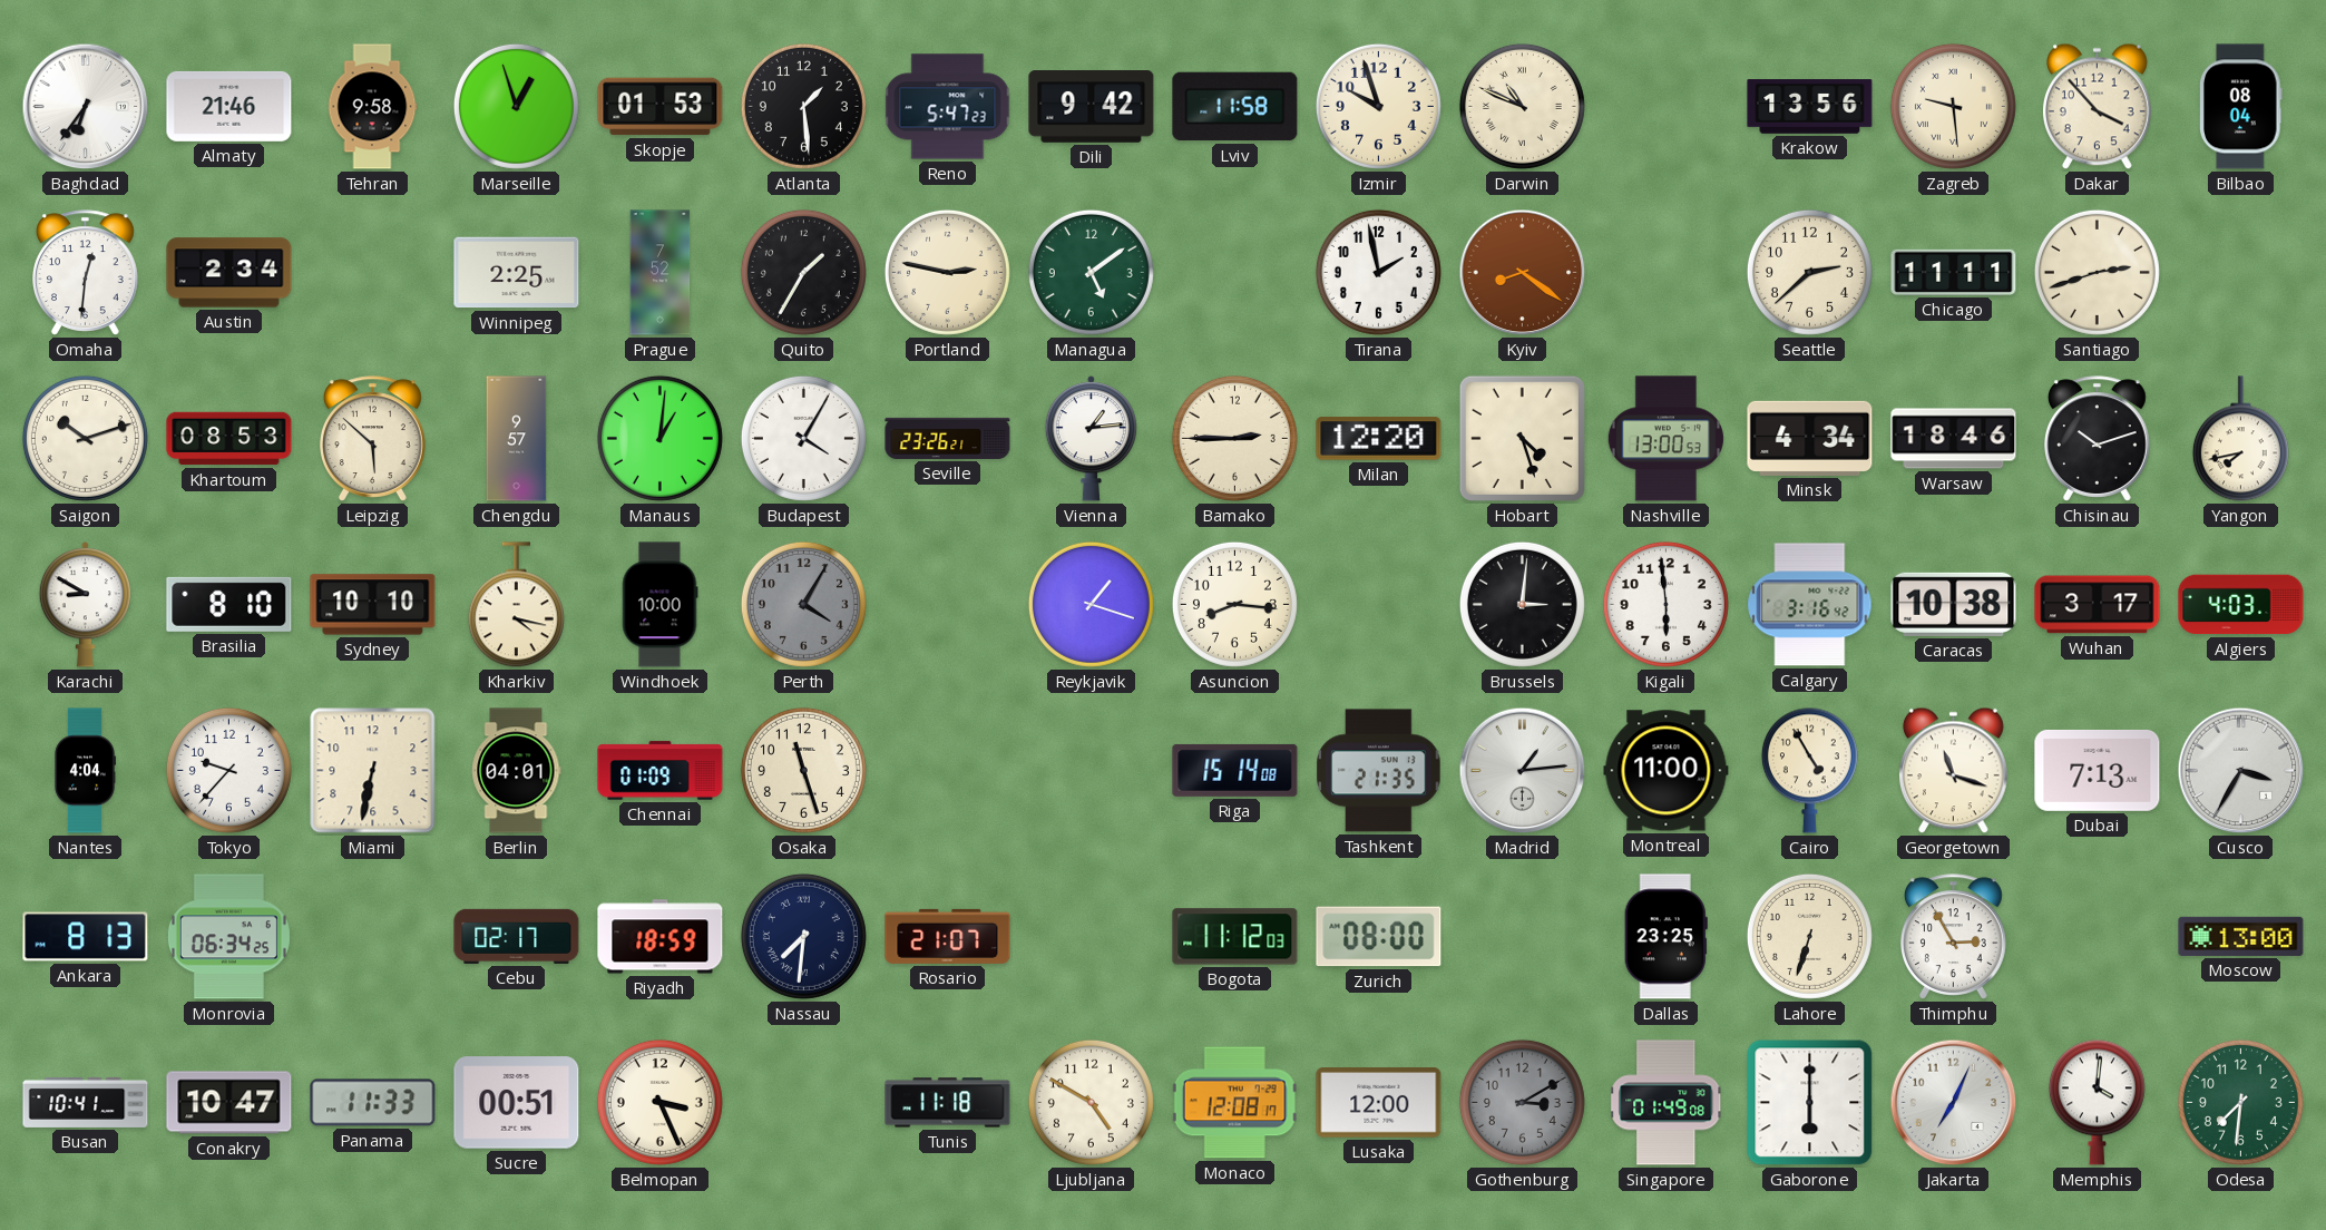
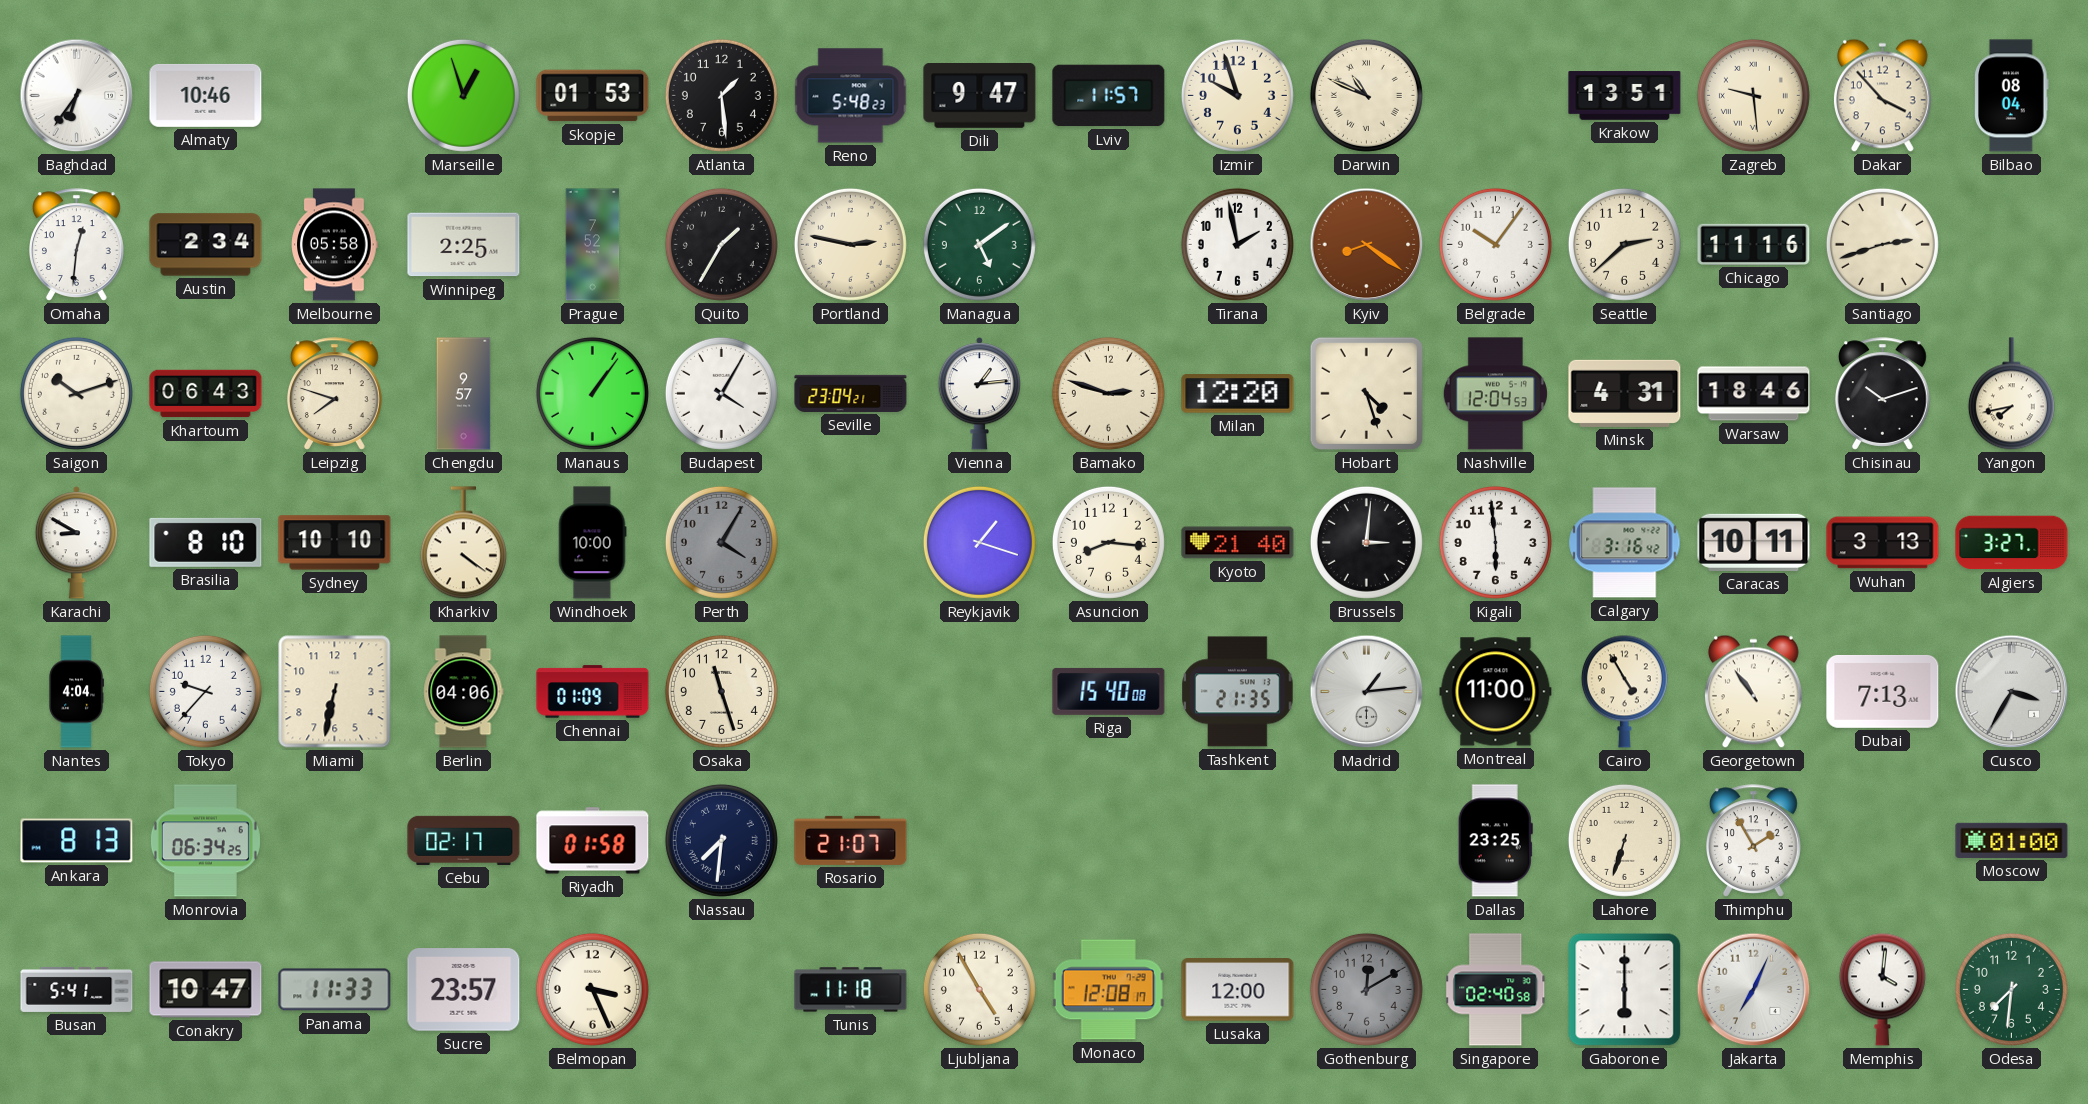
Almaty: 21:46 -> 10:46 (206, 95)
Tehran: 9:58 -> none (372, 107)
Reno: 5:47 -> 5:48 (851, 96)
Dili: 9:42 -> 9:47 (980, 96)
Lviv: 11:58 -> 11:57 (1109, 96)
Krakow: 13:56 -> 13:51 (1625, 96)
Melbourne: none -> 05:58 (335, 245)
Belgrade: none -> 10:06 (1495, 244)
Chicago: 11:11 -> 11:16 (1754, 244)
Khartoum: 08:53 -> 06:43 (206, 394)
Leipzig: 5:52 -> 7:48 (335, 394)
Manaus: 1:01 -> 1:06 (592, 393)
Seville: 23:26 -> 23:04 (851, 393)
Bamako: 2:45 -> 2:48 (1108, 393)
Nashville: 13:00 -> 12:04 (1495, 394)
Minsk: 4:34 -> 4:31 (1625, 393)
Kharkiv: 4:17 -> 4:21 (463, 543)
Kyoto: none -> 21:40 (1238, 543)
Caracas: 10:38 -> 10:11 (1754, 542)
Wuhan: 3:17 -> 3:13 (1883, 543)
Algiers: 4:03 -> 3:27 (2012, 543)
Berlin: 04:01 -> 04:06 (464, 692)
Riga: 15:14 -> 15:40 (1109, 691)
Georgetown: 11:18 -> 10:54 (1754, 692)
Riyadh: 18:59 -> 01:58 (593, 841)
Bogota: 11:12 -> none (1235, 937)
Zurich: 08:00 -> none (1379, 937)
Thimphu: 2:55 -> 1:55 (1754, 841)
Moscow: 13:00 -> 01:00 (2012, 840)
Busan: 10:41 -> 5:41 (77, 989)
Sucre: 00:51 -> 23:57 (464, 990)
Ljubljana: 4:50 -> 4:55 (979, 989)
Gothenburg: 3:10 -> 12:10 (1366, 989)
Singapore: 01:49 -> 02:40 (1496, 990)
